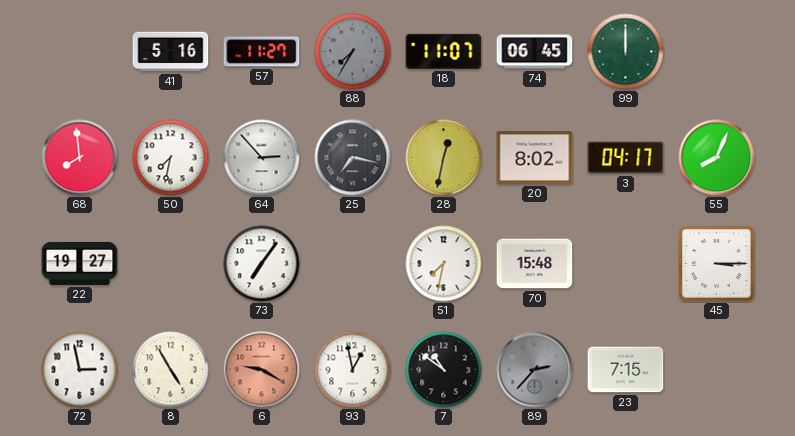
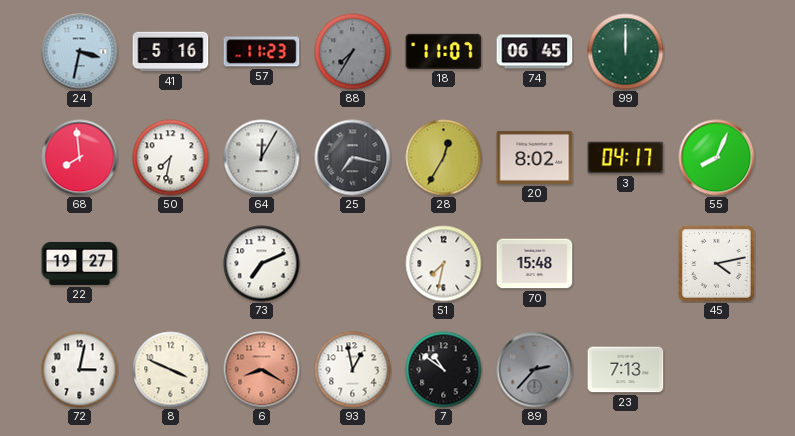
24: none -> 3:32 (80, 52)
57: 11:27 -> 11:23 (262, 52)
64: 2:53 -> 12:05 (262, 158)
28: 12:32 -> 12:35 (444, 158)
73: 7:06 -> 7:11 (262, 264)
45: 3:15 -> 4:13 (717, 264)
72: 2:58 -> 3:02 (80, 370)
8: 4:55 -> 3:49 (171, 370)
6: 9:20 -> 8:20 (262, 370)
23: 7:15 -> 7:13 (626, 370)
